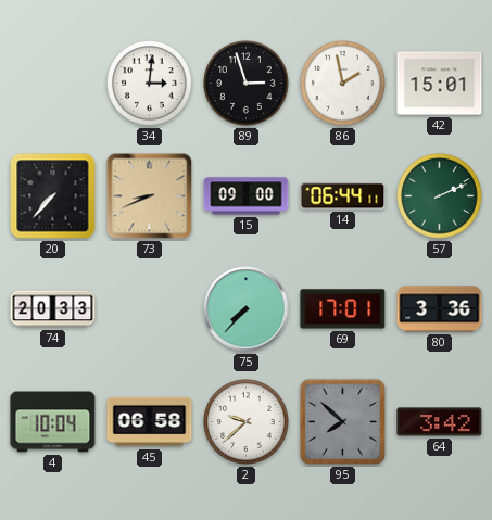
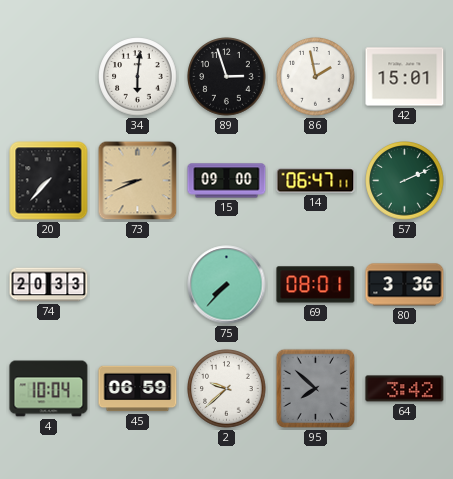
34: 3:01 -> 6:01 (138, 77)
14: 06:44 -> 06:47 (316, 181)
69: 17:01 -> 08:01 (316, 285)
45: 06:58 -> 06:59 (138, 389)
